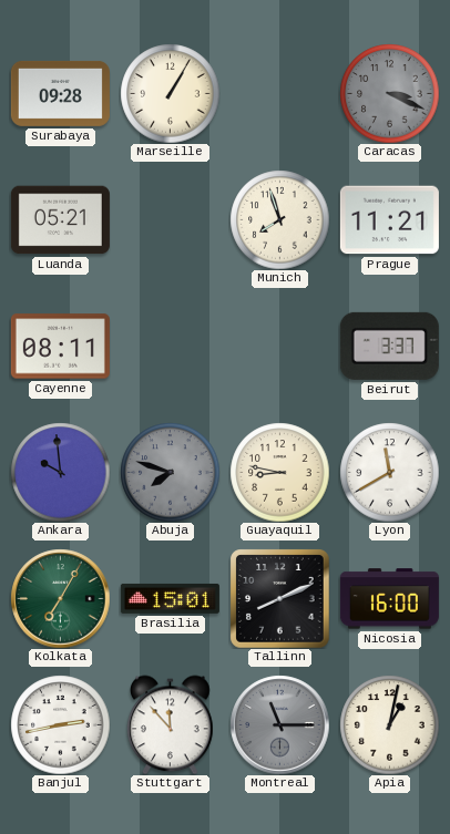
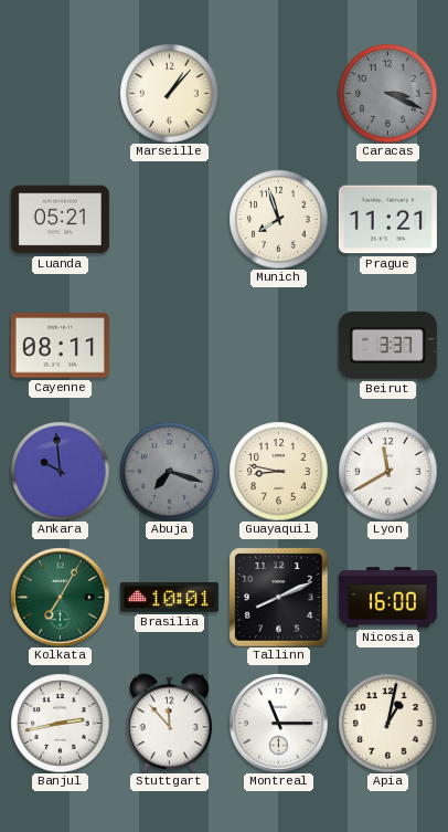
Surabaya: 09:28 -> none (60, 93)
Marseille: 1:05 -> 1:07 (169, 93)
Abuja: 7:48 -> 7:18 (169, 471)
Brasilia: 15:01 -> 10:01 (169, 597)
Montreal dial: grey -> white (278, 723)
